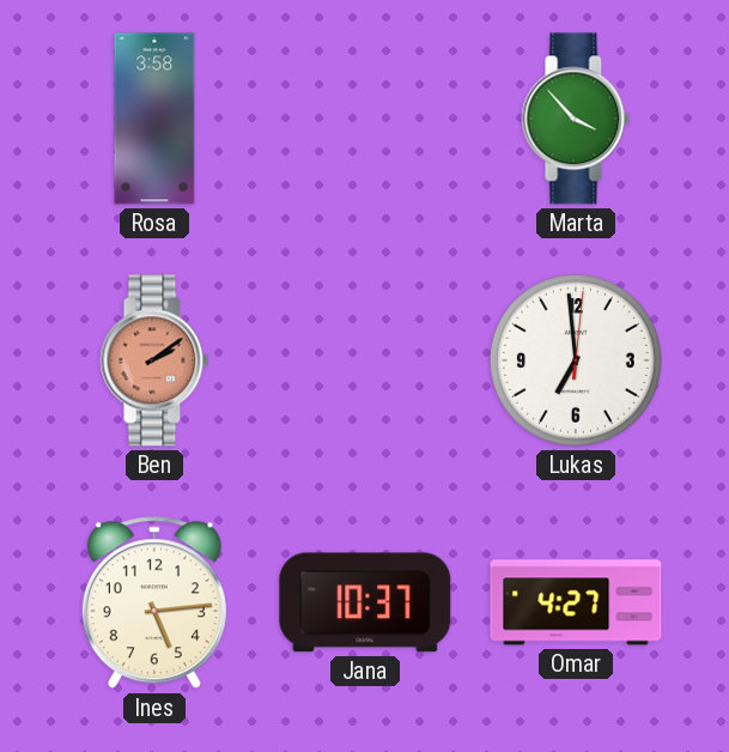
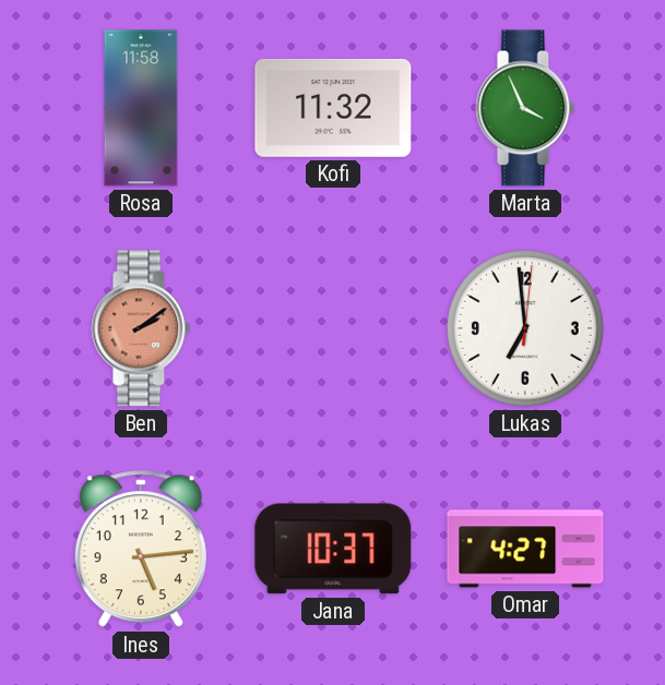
Rosa: 3:58 -> 11:58 (141, 108)
Kofi: none -> 11:32 (333, 108)
Marta: 3:53 -> 3:56 (525, 108)
